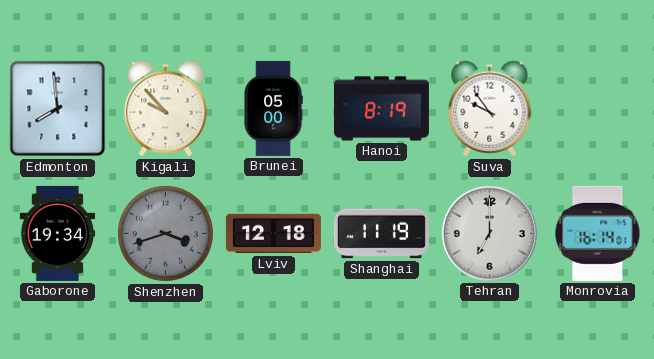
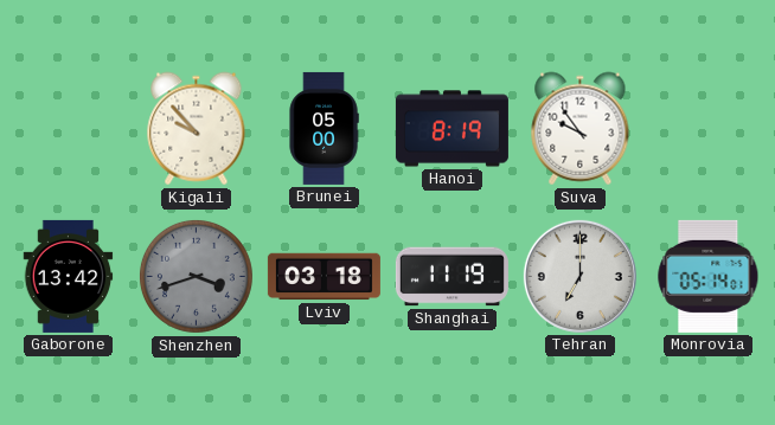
Edmonton: 7:59 -> none (58, 109)
Gaborone: 19:34 -> 13:42 (69, 276)
Lviv: 12:18 -> 03:18 (324, 277)
Monrovia: 16:14 -> 05:14 (709, 276)
